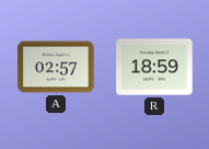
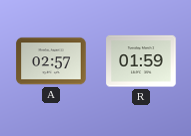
R: 18:59 -> 01:59 (141, 61)
